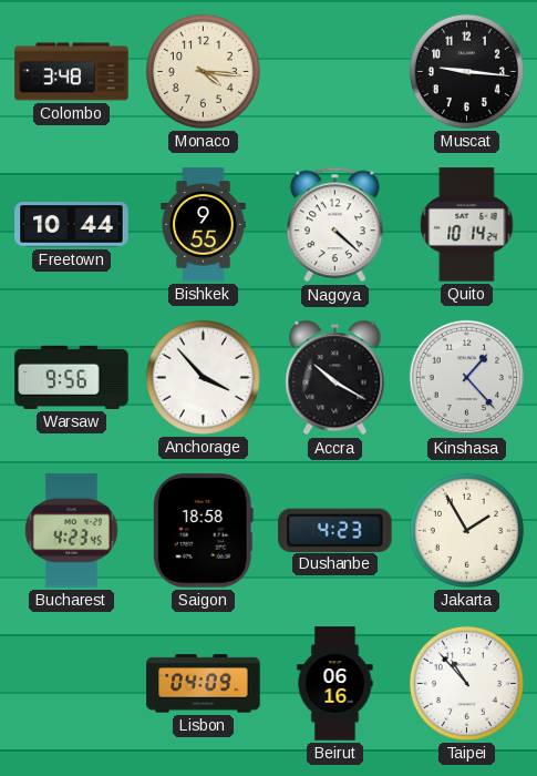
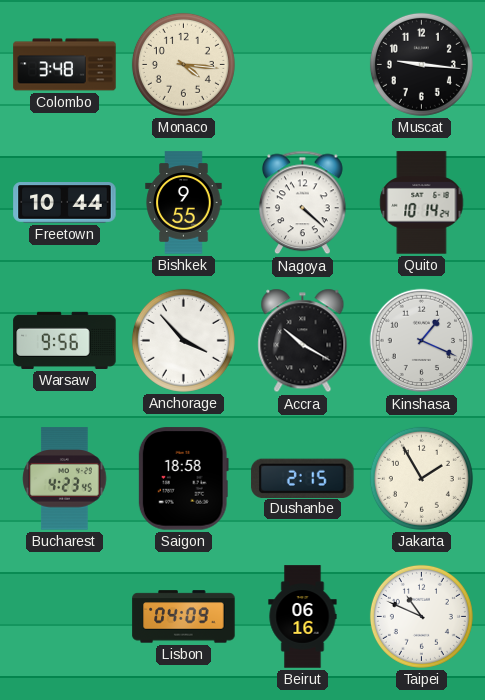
Kinshasa: 1:23 -> 1:19 (422, 341)
Dushanbe: 4:23 -> 2:15 (303, 478)
Taipei: 10:53 -> 10:49 (421, 616)
